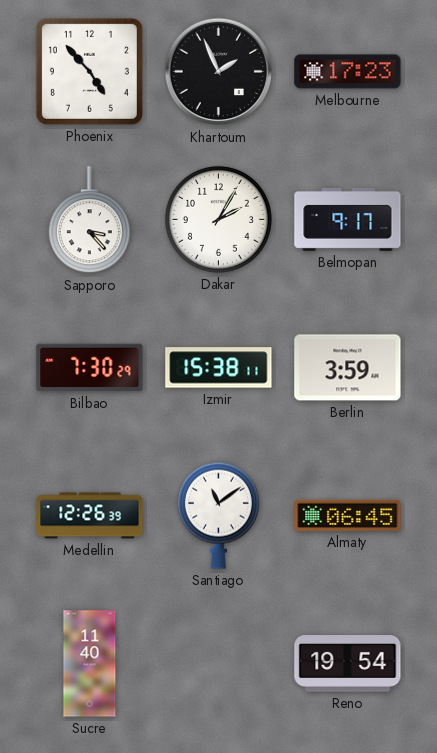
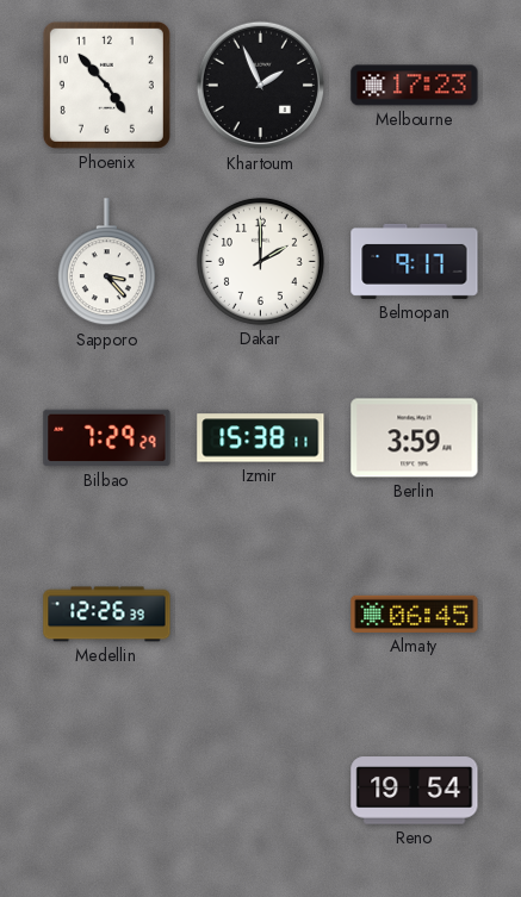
Dakar: 2:05 -> 2:00 (260, 261)
Bilbao: 7:30 -> 7:29 (107, 438)
Santiago: 11:09 -> none (218, 515)
Sucre: 11:40 -> none (90, 664)
